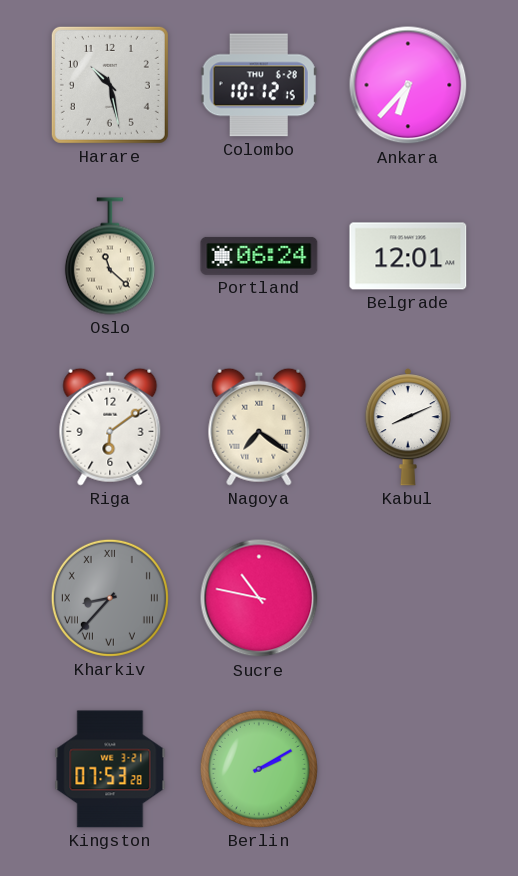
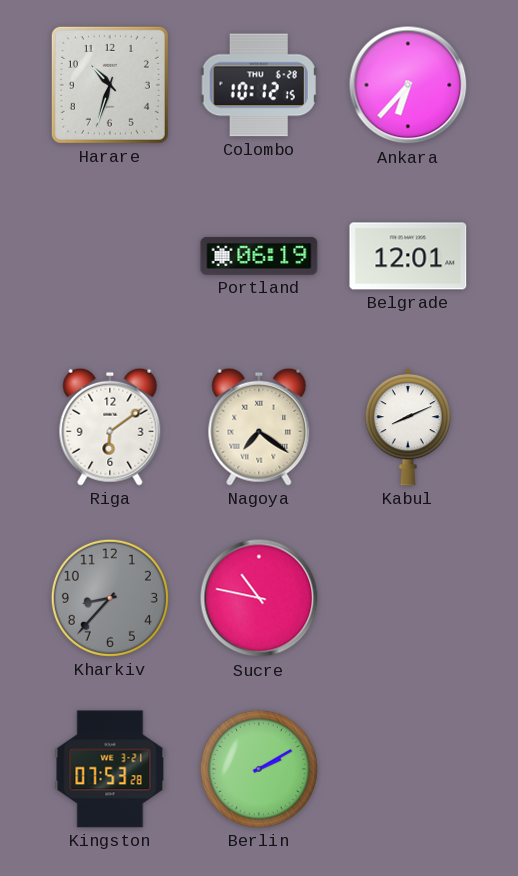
Harare: 10:28 -> 10:33 (110, 85)
Oslo: 11:22 -> none (110, 256)
Portland: 06:24 -> 06:19 (259, 256)
Kharkiv numerals: Roman -> Arabic (110, 598)
